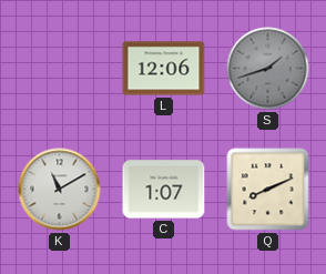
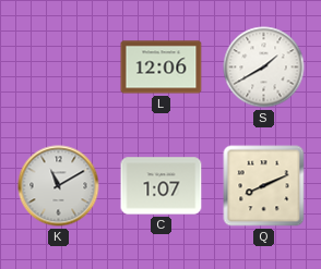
S: 1:42 -> 1:40 (264, 68)
S dial: grey -> white (264, 68)
